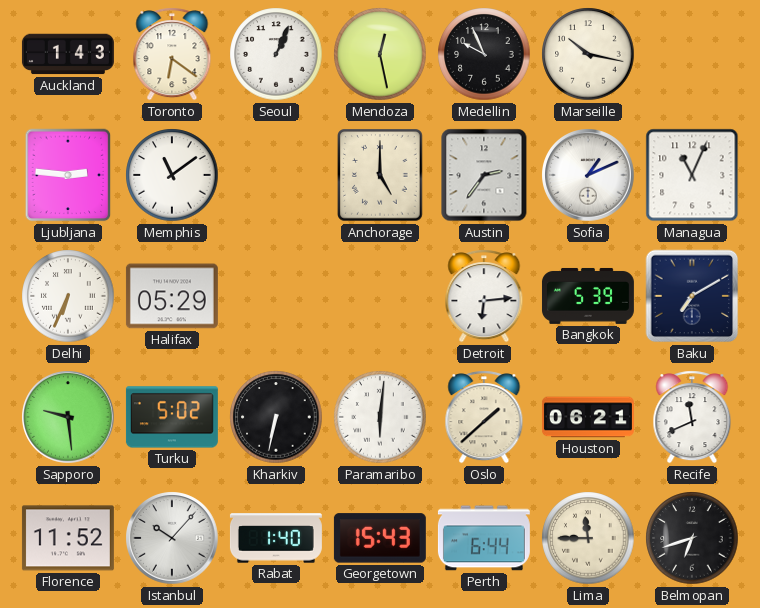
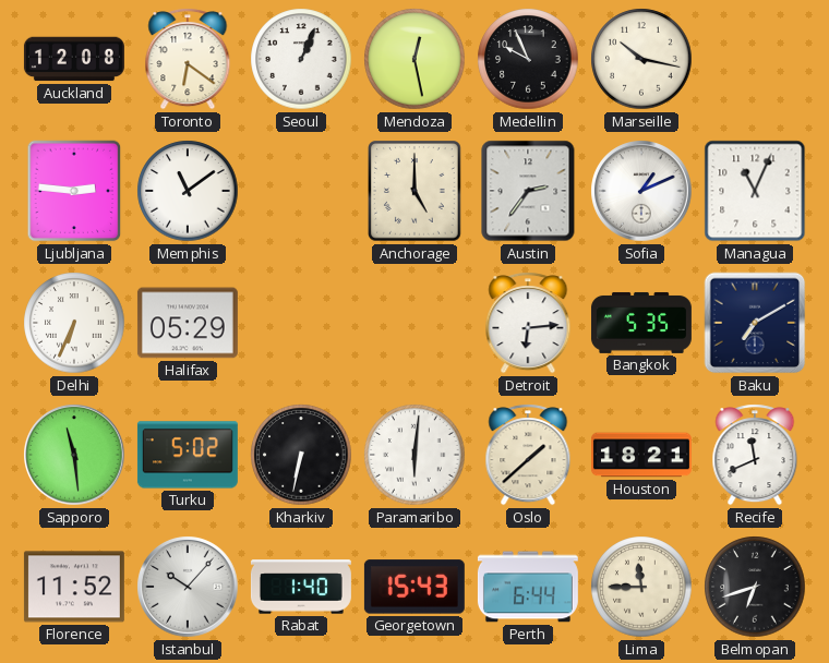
Auckland: 1:43 -> 12:08 (74, 59)
Bangkok: 5:39 -> 5:35 (641, 323)
Sapporo: 9:29 -> 11:29 (74, 455)
Houston: 06:21 -> 18:21 (641, 455)
